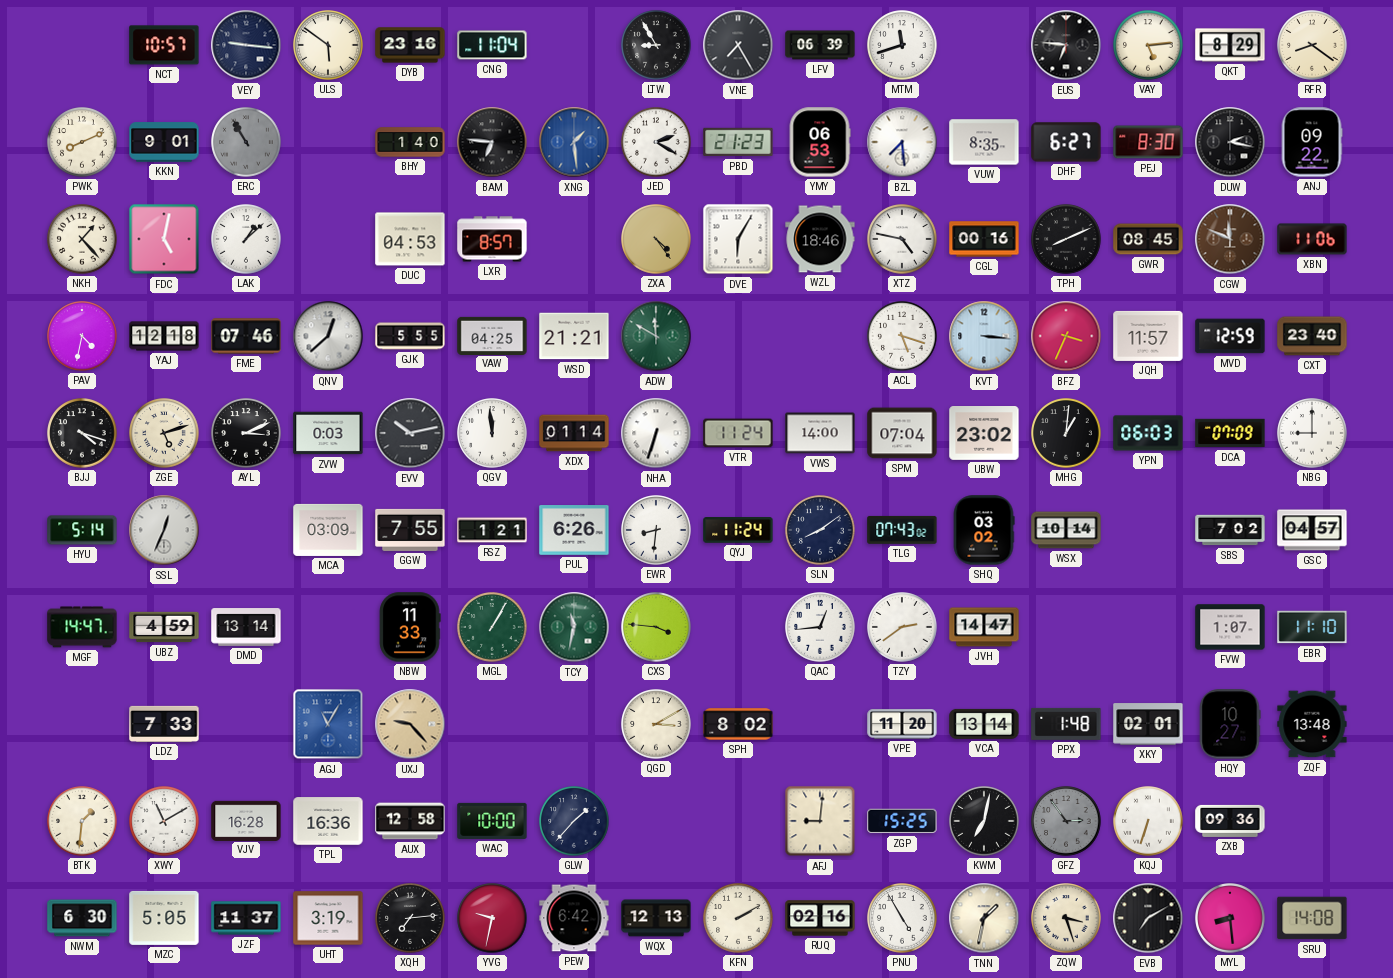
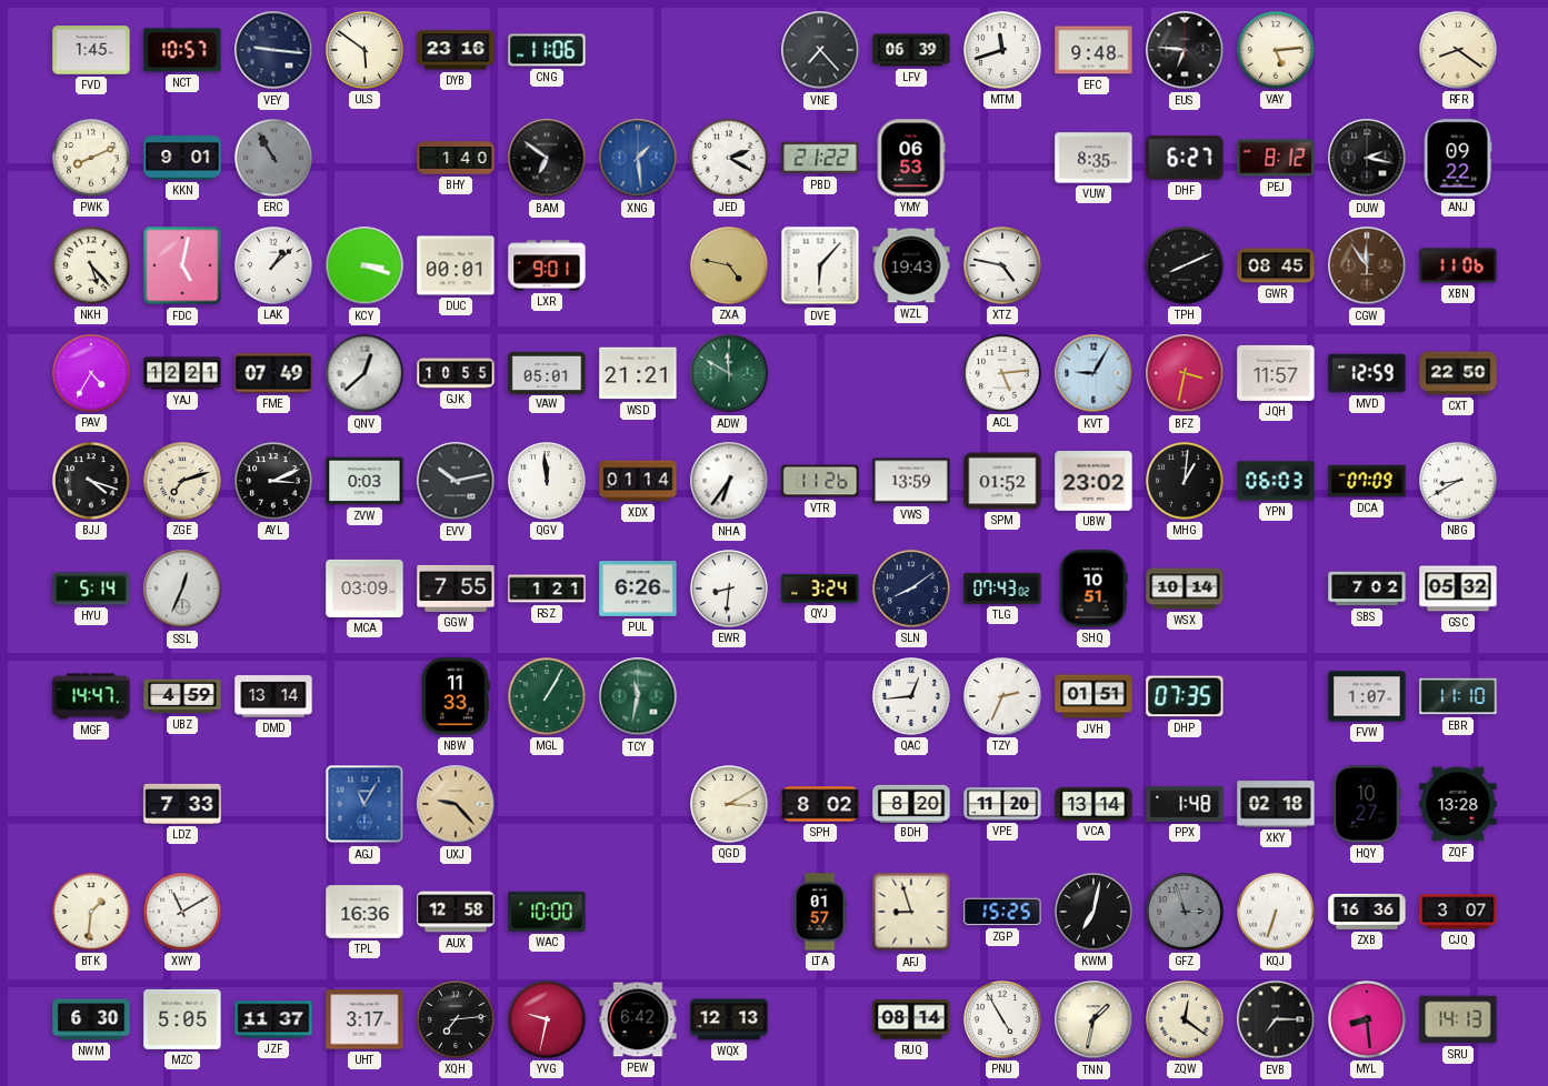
FVD: none -> 1:45 (91, 50)
CNG: 11:04 -> 11:06 (547, 50)
LTW: 8:55 -> none (656, 45)
VNE: 7:25 -> 7:23 (820, 50)
EFC: none -> 9:48 (1093, 50)
QKT: 8:29 -> none (1230, 45)
BAM: 6:46 -> 6:51 (547, 158)
PBD: 21:23 -> 21:22 (820, 158)
BZL: 7:29 -> none (902, 142)
PEJ: 8:30 -> 8:12 (1276, 158)
NKH: 1:23 -> 5:23 (91, 265)
KCY: none -> 3:18 (364, 265)
DUC: 04:53 -> 00:01 (456, 265)
LXR: 8:57 -> 9:01 (547, 265)
ZXA: 4:24 -> 4:47 (729, 265)
DVE: 6:05 -> 6:07 (820, 265)
WZL: 18:46 -> 19:43 (911, 265)
CGL: 00:16 -> none (984, 239)
CGW: 11:49 -> 11:54 (1367, 265)
PAV: 4:32 -> 4:35 (91, 373)
YAJ: 12:18 -> 12:21 (182, 373)
FME: 07:46 -> 07:49 (273, 373)
GJK: 5:55 -> 10:55 (456, 373)
VAW: 04:25 -> 05:01 (547, 372)
ACL: 5:18 -> 5:14 (1002, 373)
KVT: 3:16 -> 9:05 (1093, 373)
BFZ: 3:34 -> 3:32 (1185, 373)
CXT: 23:40 -> 22:50 (1458, 373)
ZGE: 5:12 -> 7:12 (182, 481)
NHA: 6:33 -> 6:36 (729, 481)
VTR: 11:24 -> 11:26 (820, 481)
VWS: 14:00 -> 13:59 (911, 481)
SPM: 07:04 -> 01:52 (1002, 481)
NBG: 9:00 -> 8:40 (1458, 481)
QYJ: 11:24 -> 3:24 (820, 589)
SHQ: 03:02 -> 10:51 (1093, 589)
GSC: 04:57 -> 05:32 (1458, 589)
CXS: 3:46 -> none (656, 627)
TZY: 2:39 -> 2:34 (1002, 696)
JVH: 14:47 -> 01:51 (1093, 696)
DHP: none -> 07:35 (1185, 696)
BDH: none -> 8:20 (911, 803)
XKY: 02:01 -> 02:18 (1276, 804)
ZQF: 13:48 -> 13:28 (1458, 804)
VJV: 16:28 -> none (246, 820)
GLW: 1:37 -> none (574, 821)
LTA: none -> 01:57 (820, 912)
AFJ: 9:01 -> 8:57 (911, 912)
GFZ: 2:54 -> 2:57 (1185, 912)
ZXB: 09:36 -> 16:36 (1367, 912)
CJQ: none -> 3:07 (1458, 912)
UHT: 3:19 -> 3:17 (364, 1019)
KFN: 2:10 -> none (738, 918)
RUQ: 02:16 -> 08:14 (911, 1019)
ZQW: 3:27 -> 12:21 (1185, 1019)
EVB: 7:10 -> 7:15 (1276, 1019)
SRU: 14:08 -> 14:13 (1458, 1019)
